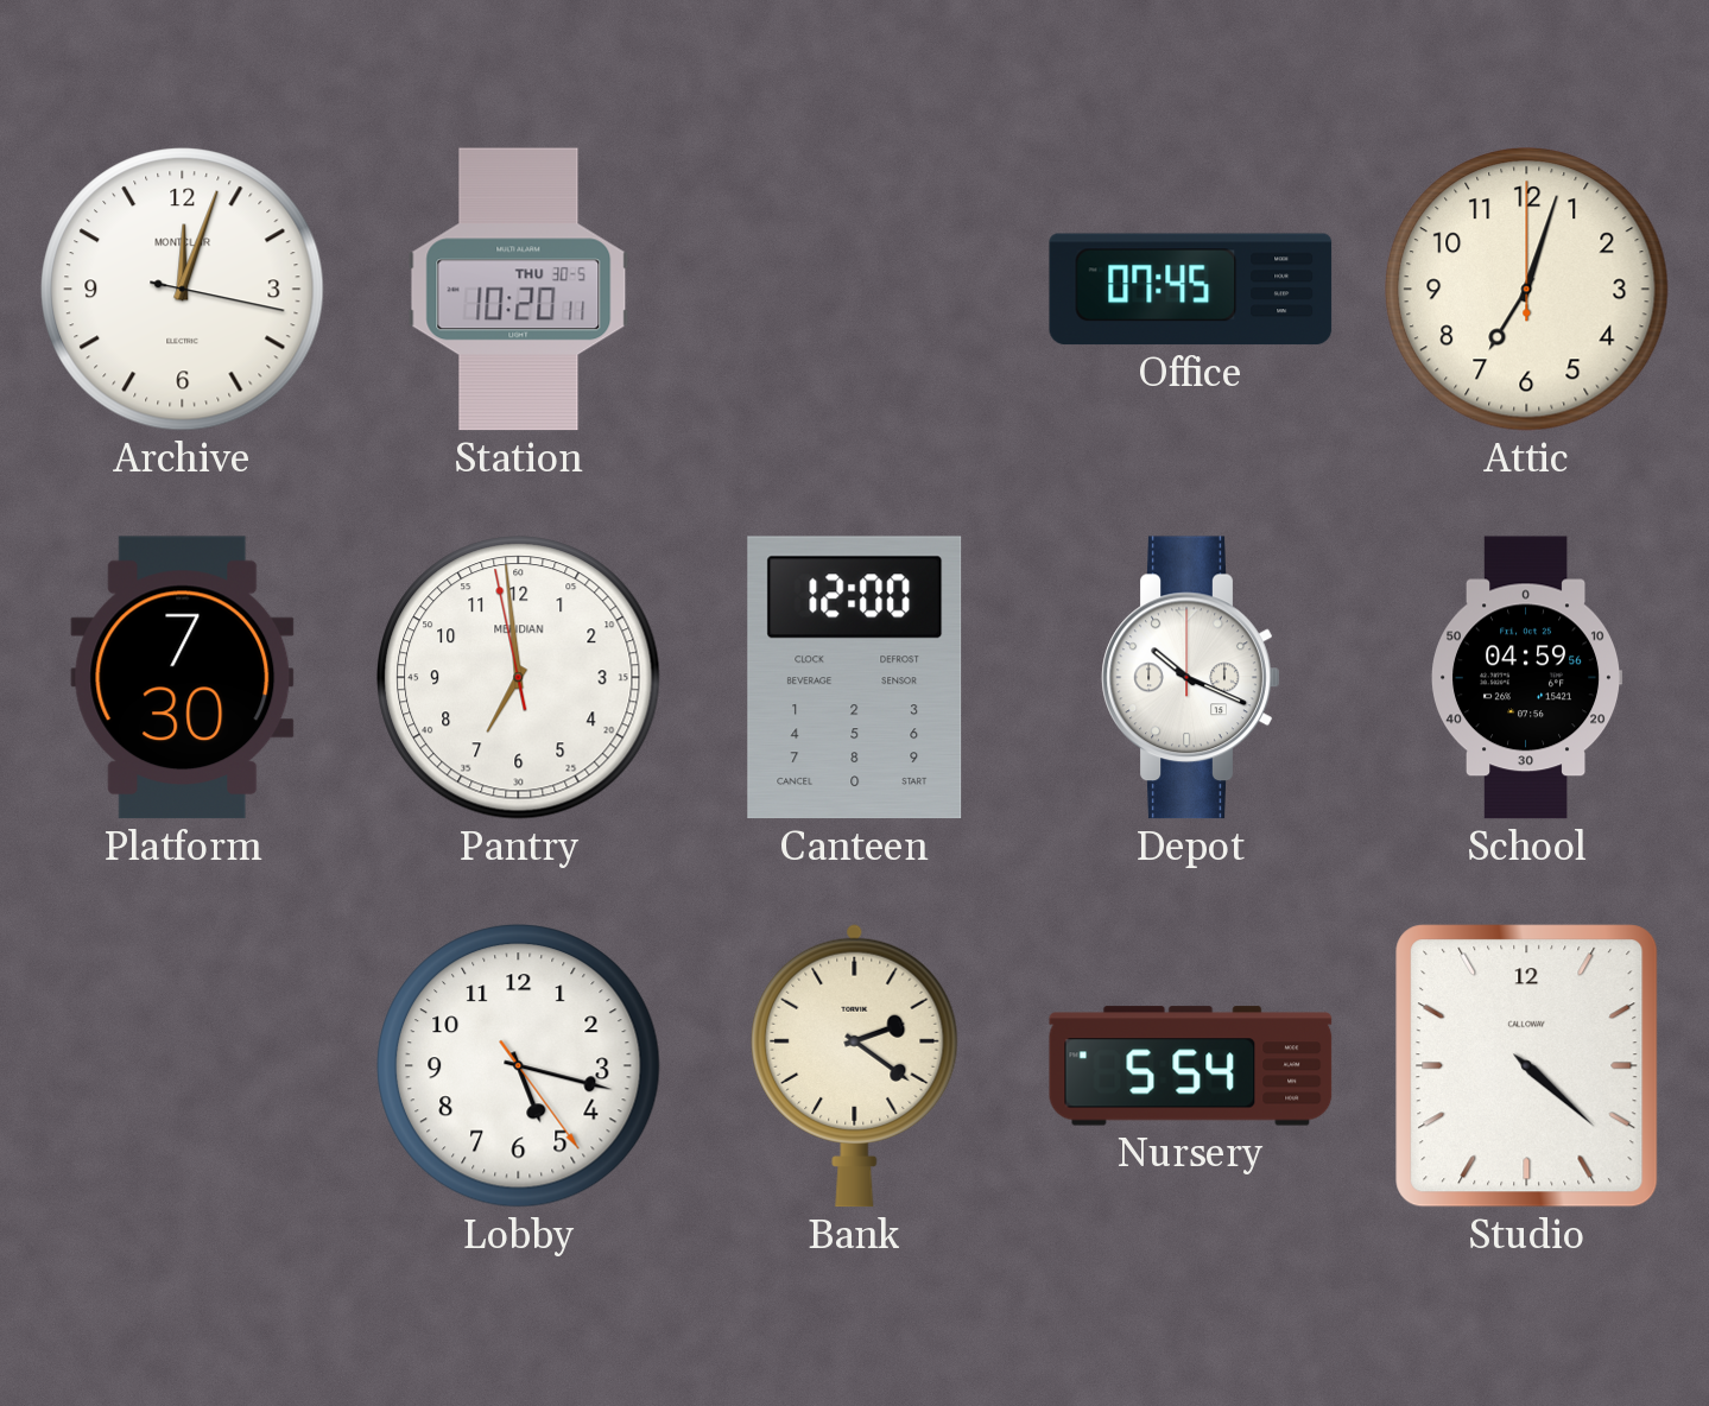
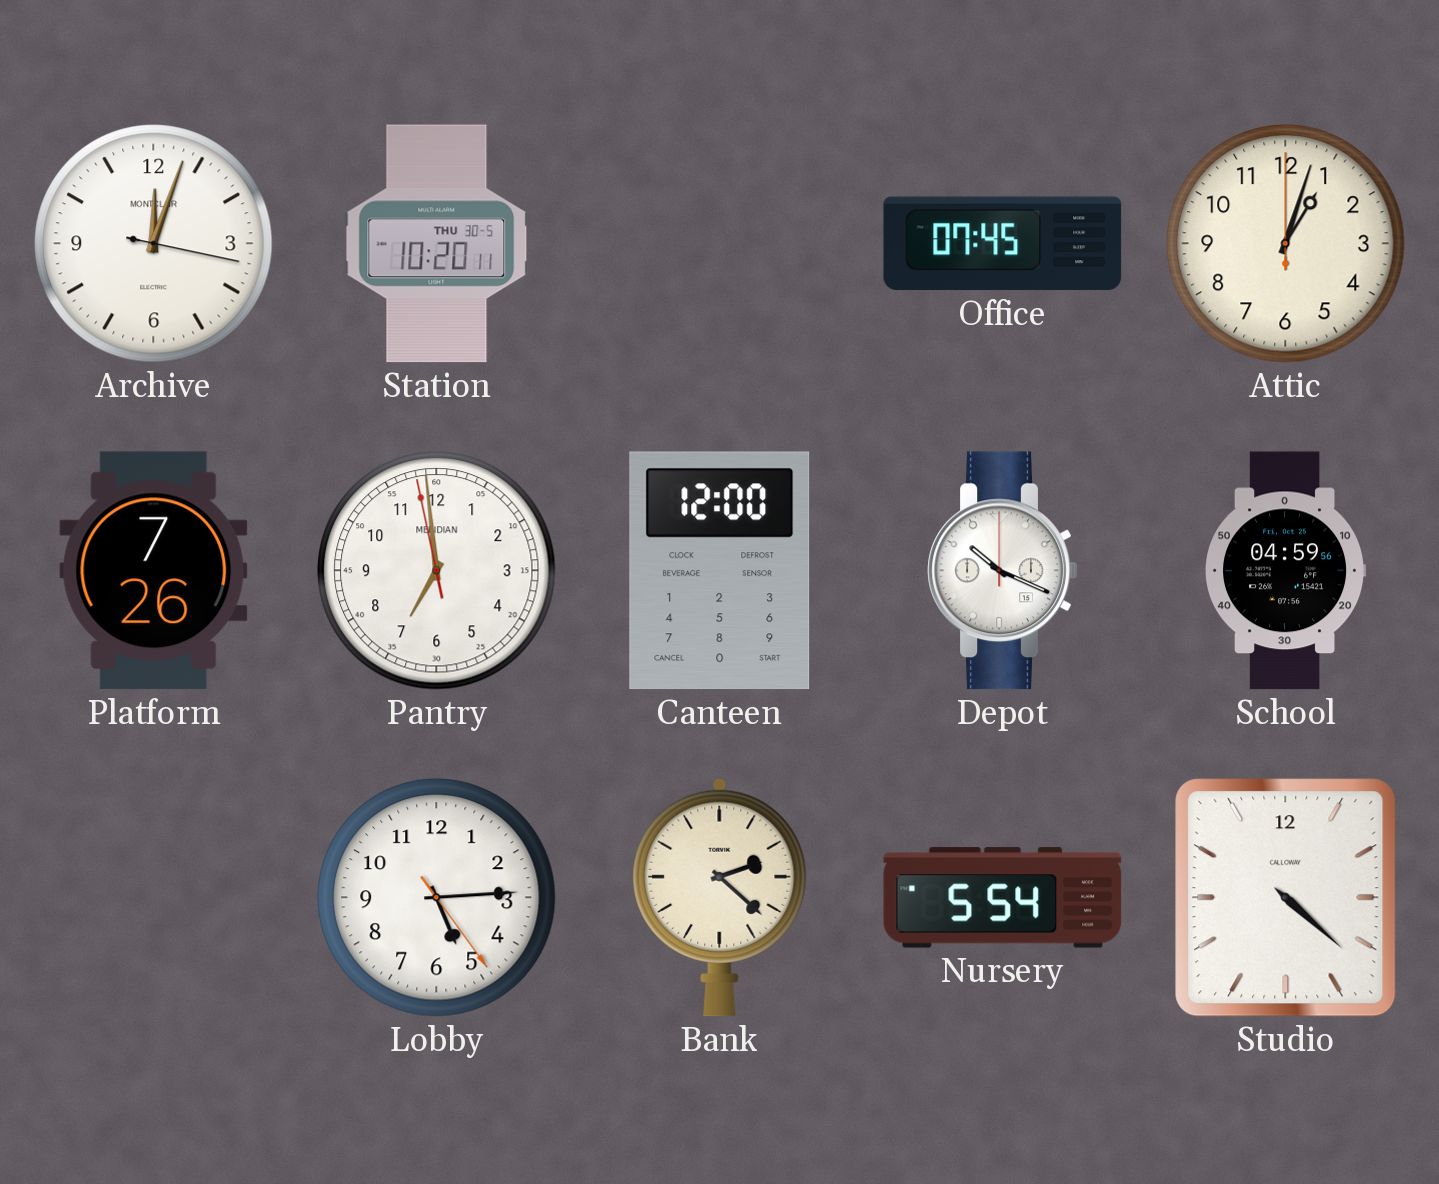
Attic: 7:03 -> 1:03 (1286, 244)
Platform: 7:30 -> 7:26 (154, 571)
Lobby: 5:17 -> 5:14 (437, 898)
Bank: 2:21 -> 2:22 (720, 897)
